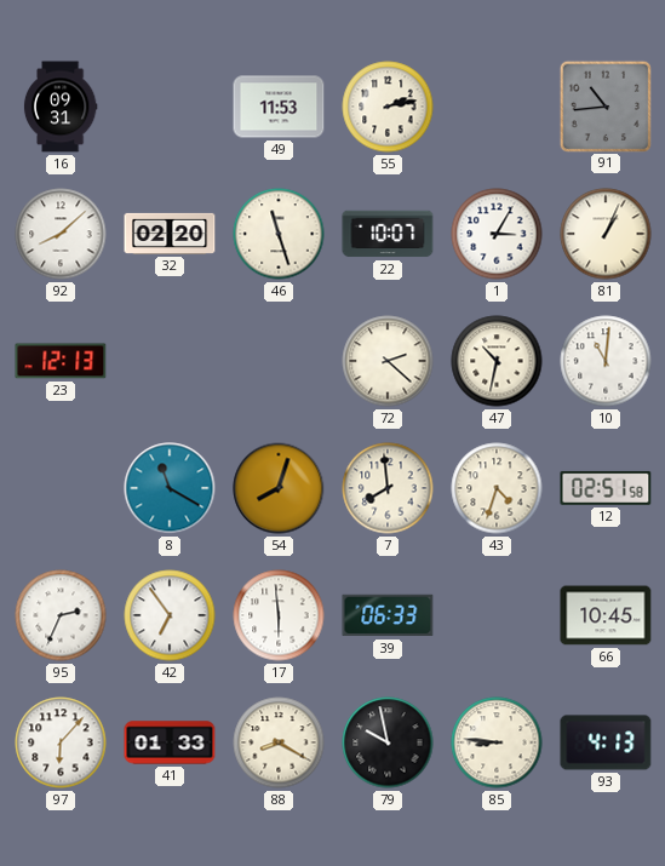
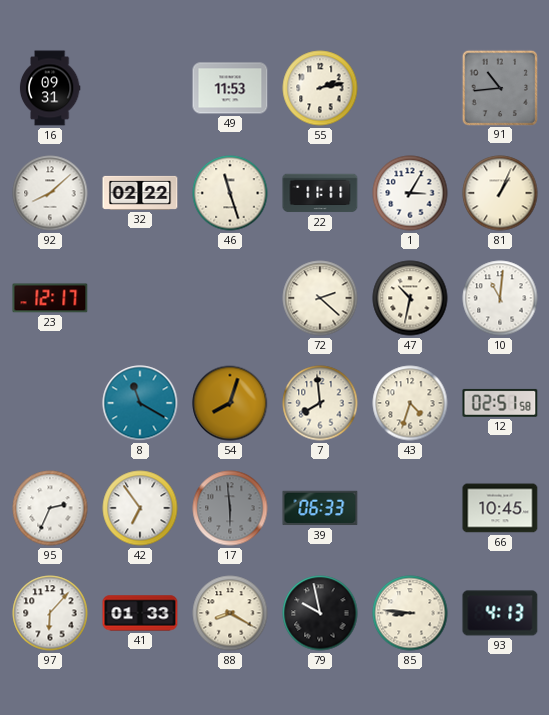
32: 02:20 -> 02:22 (140, 193)
22: 10:07 -> 11:11 (320, 193)
23: 12:13 -> 12:17 (50, 298)
17 dial: white -> grey (230, 508)
